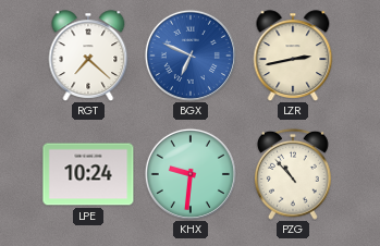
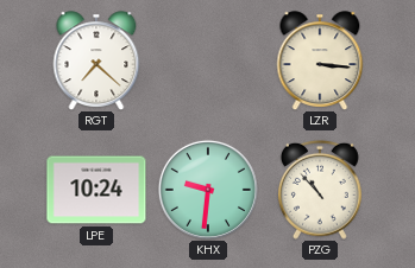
BGX: 6:49 -> none (191, 56)
LZR: 2:43 -> 3:16 (320, 60)
